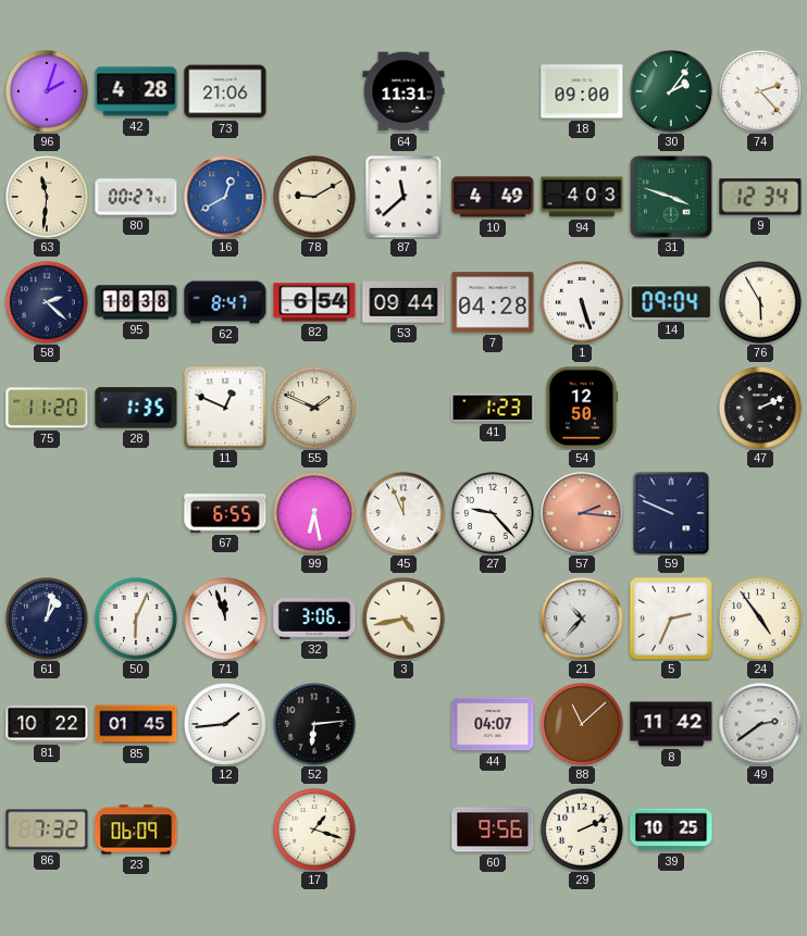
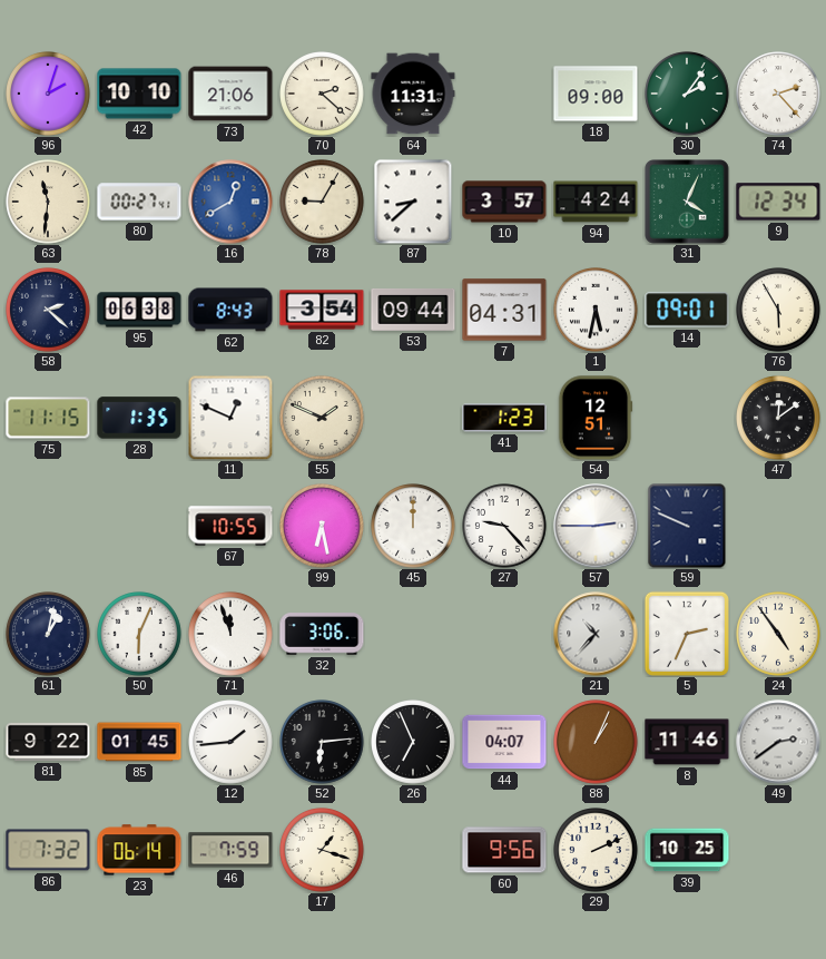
42: 4:28 -> 10:10 (139, 94)
70: none -> 2:22 (322, 94)
78: 9:10 -> 9:05 (322, 202)
87: 11:38 -> 8:38 (413, 202)
10: 4:49 -> 3:57 (504, 202)
94: 4:03 -> 4:24 (596, 202)
31: 3:48 -> 4:04 (688, 203)
95: 18:38 -> 06:38 (139, 310)
62: 8:47 -> 8:43 (230, 310)
82: 6:54 -> 3:54 (322, 310)
7: 04:28 -> 04:31 (504, 310)
1: 5:27 -> 5:32 (596, 310)
14: 09:04 -> 09:01 (687, 310)
75: 11:20 -> 11:15 (48, 418)
54: 12:50 -> 12:51 (596, 418)
47: 2:11 -> 12:09 (778, 418)
67: 6:55 -> 10:55 (230, 526)
45: 11:56 -> 12:00 (413, 526)
57: 2:16 -> 2:45 (596, 526)
57 dial: salmon -> white (596, 526)
3: 4:43 -> none (403, 619)
81: 10:22 -> 9:22 (48, 742)
26: none -> 6:56 (413, 742)
88: 11:08 -> 1:04 (596, 742)
8: 11:42 -> 11:46 (687, 742)
23: 06:09 -> 06:14 (139, 850)
46: none -> 7:59 (230, 850)
